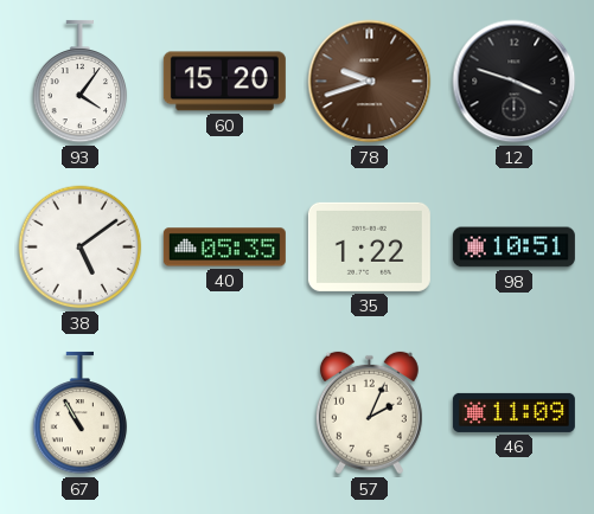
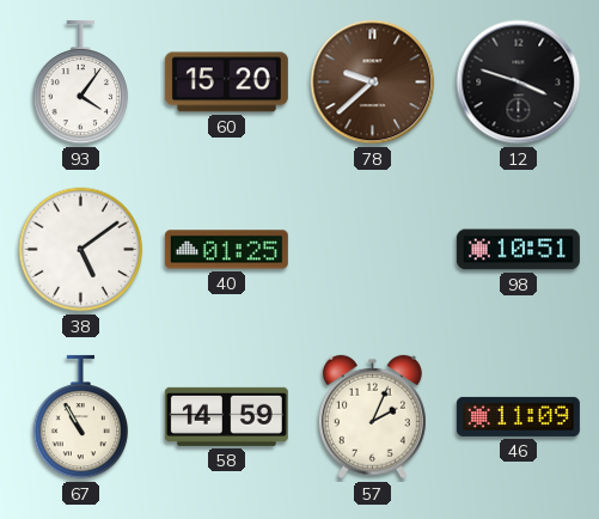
78: 9:42 -> 9:38 (373, 83)
40: 05:35 -> 01:25 (226, 250)
35: 1:22 -> none (369, 246)
58: none -> 14:59 (226, 416)
